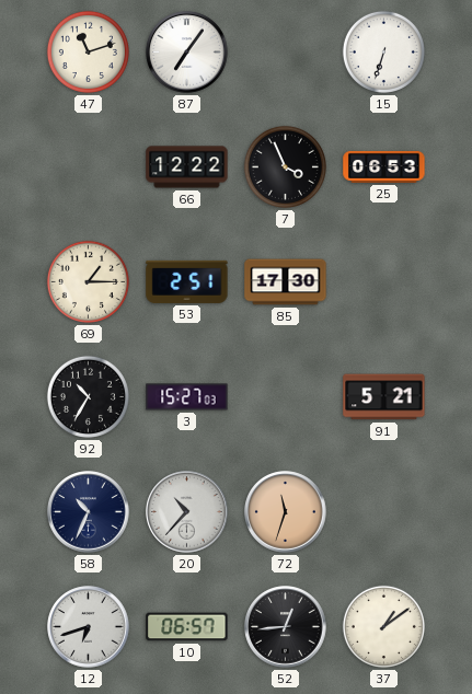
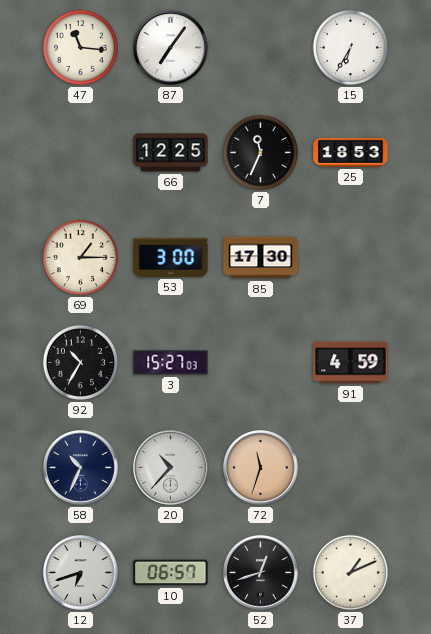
47: 11:12 -> 11:16 (80, 47)
15: 6:33 -> 6:35 (350, 47)
66: 12:22 -> 12:25 (171, 153)
7: 3:56 -> 11:34 (260, 152)
25: 06:53 -> 18:53 (351, 152)
53: 2:51 -> 3:00 (171, 257)
91: 5:21 -> 4:59 (351, 363)
52: 12:44 -> 12:42 (261, 573)
37: 1:09 -> 1:11 (350, 572)
